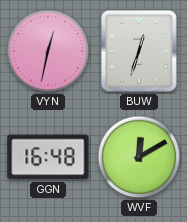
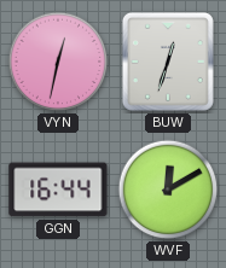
GGN: 16:48 -> 16:44 (58, 190)
